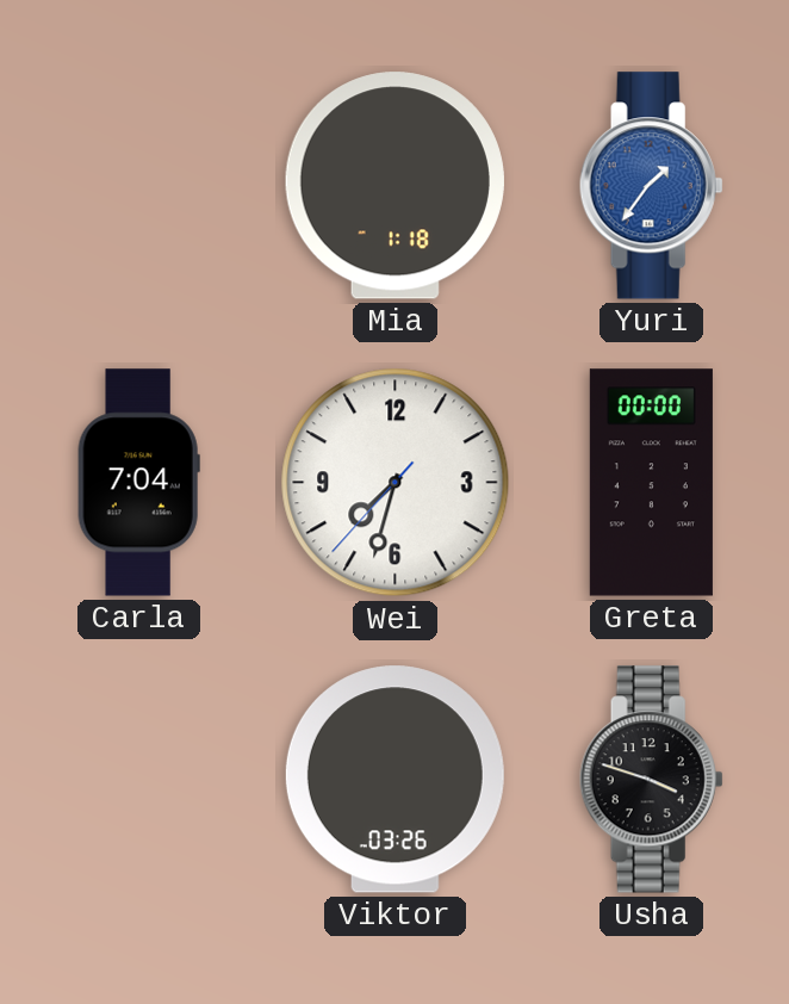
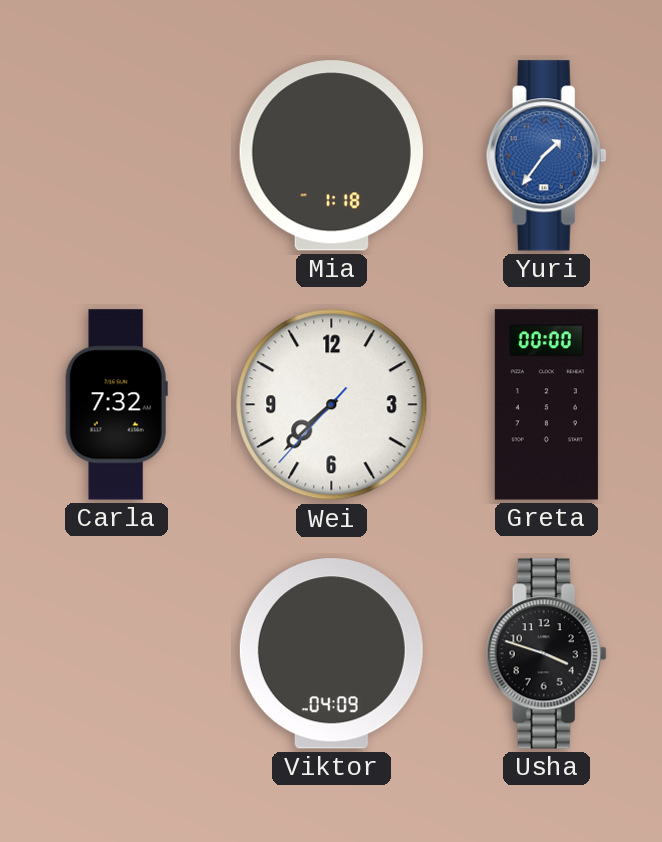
Carla: 7:04 -> 7:32 (116, 405)
Wei: 7:32 -> 7:37 (332, 405)
Viktor: 03:26 -> 04:09 (331, 654)
